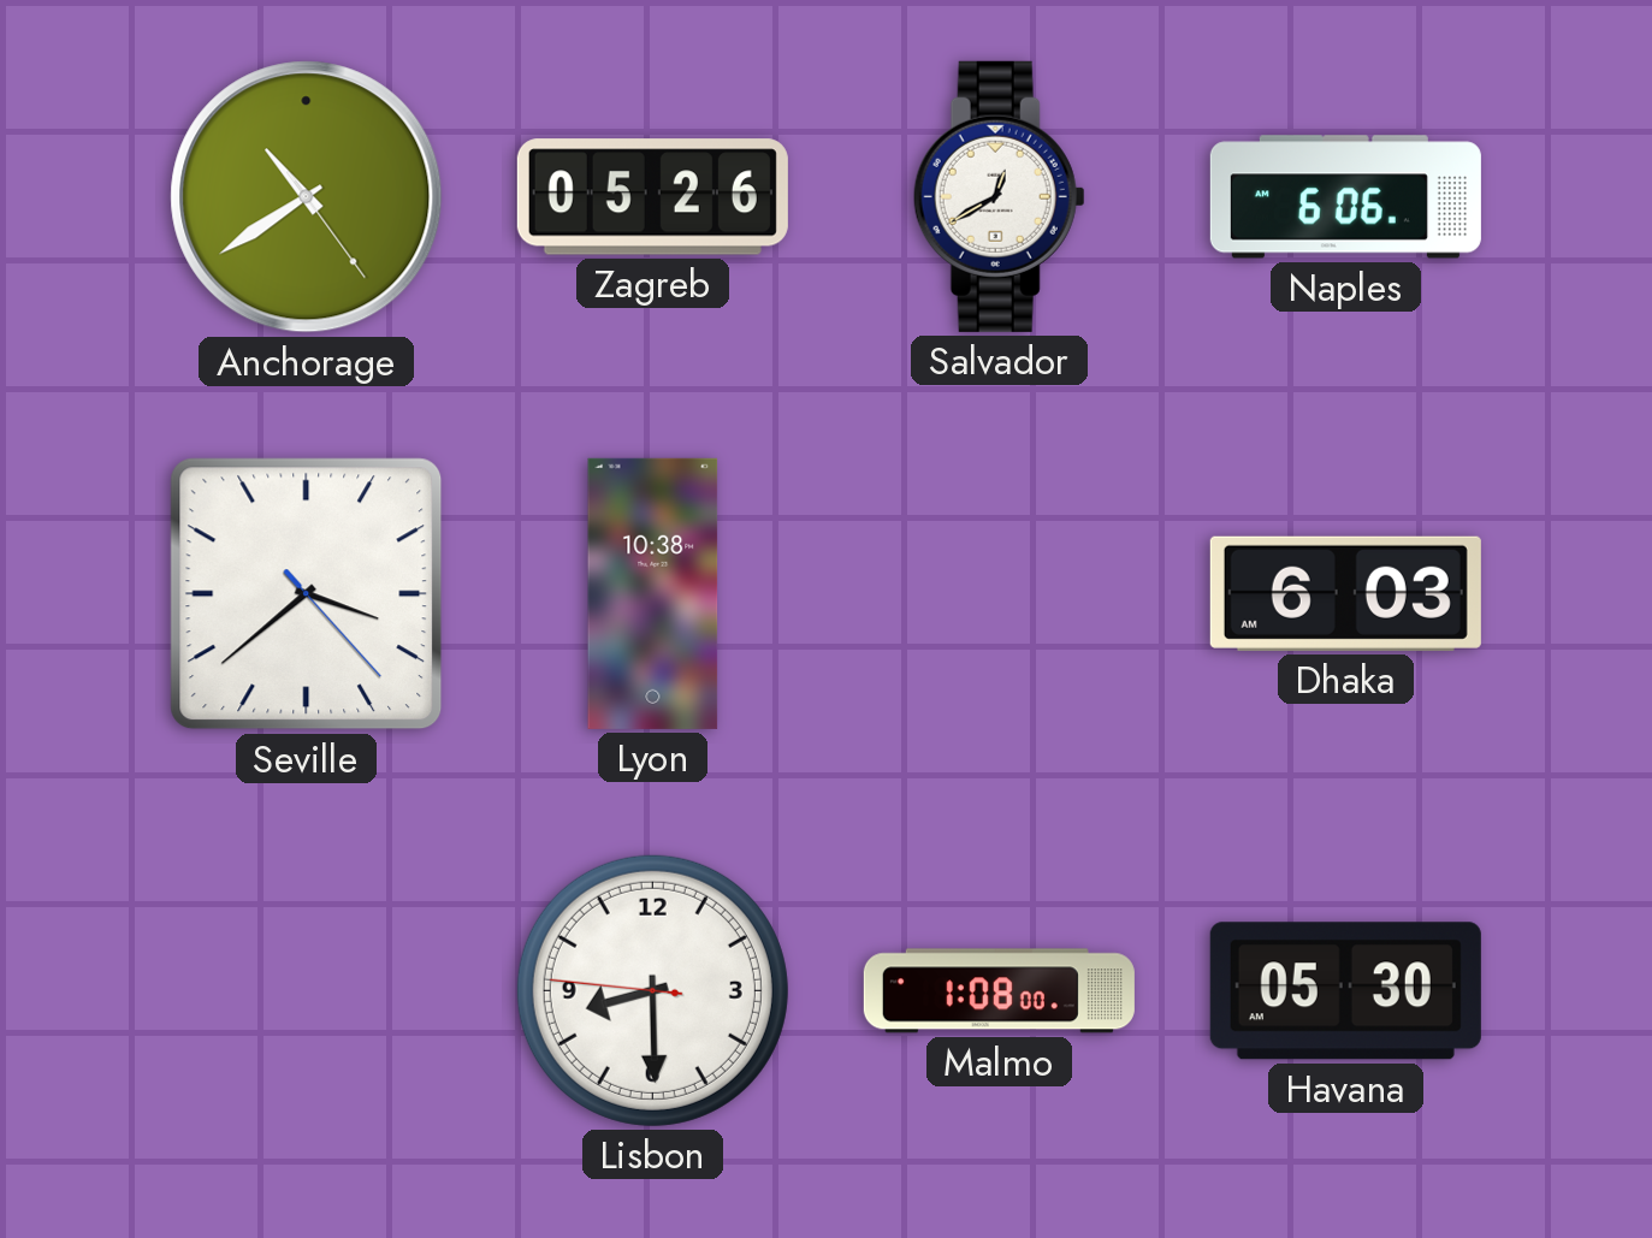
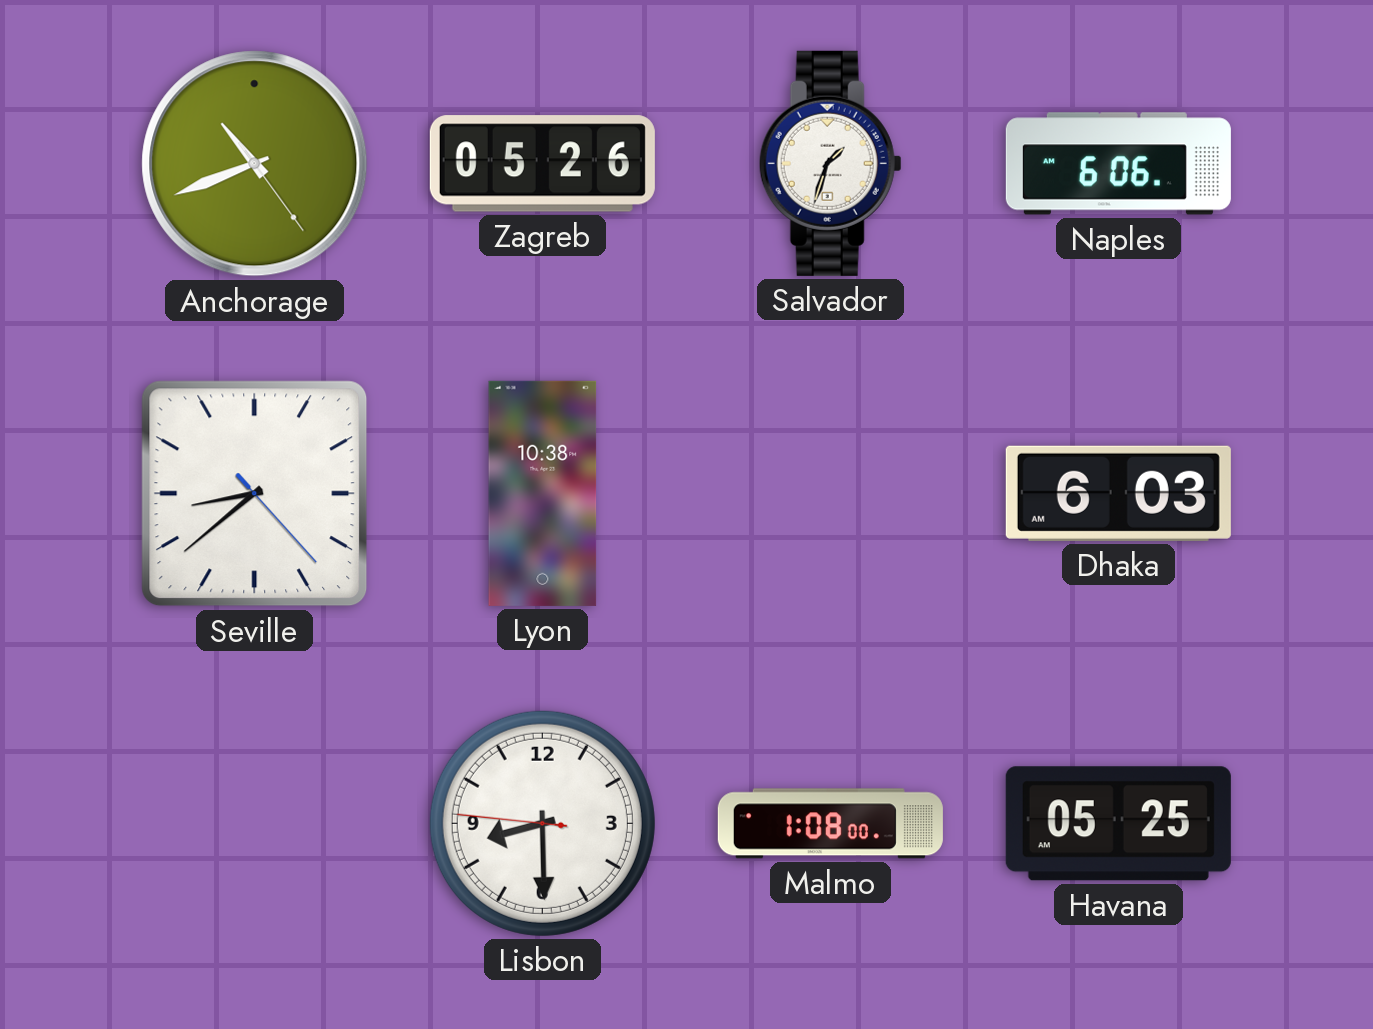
Anchorage: 10:39 -> 10:41 (255, 164)
Salvador: 12:40 -> 1:33 (830, 163)
Seville: 3:38 -> 8:38 (255, 494)
Havana: 05:30 -> 05:25 (1118, 824)
